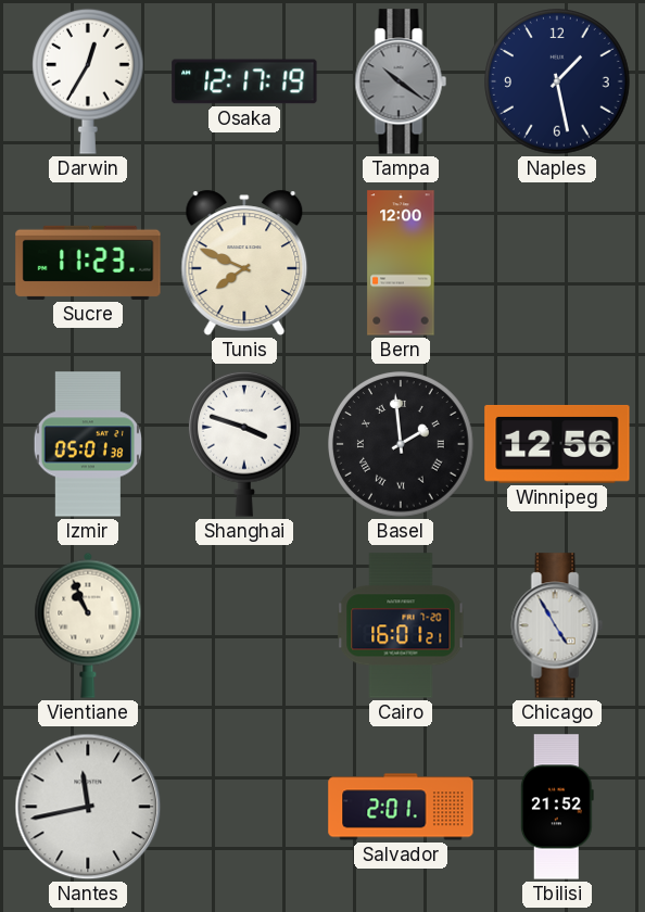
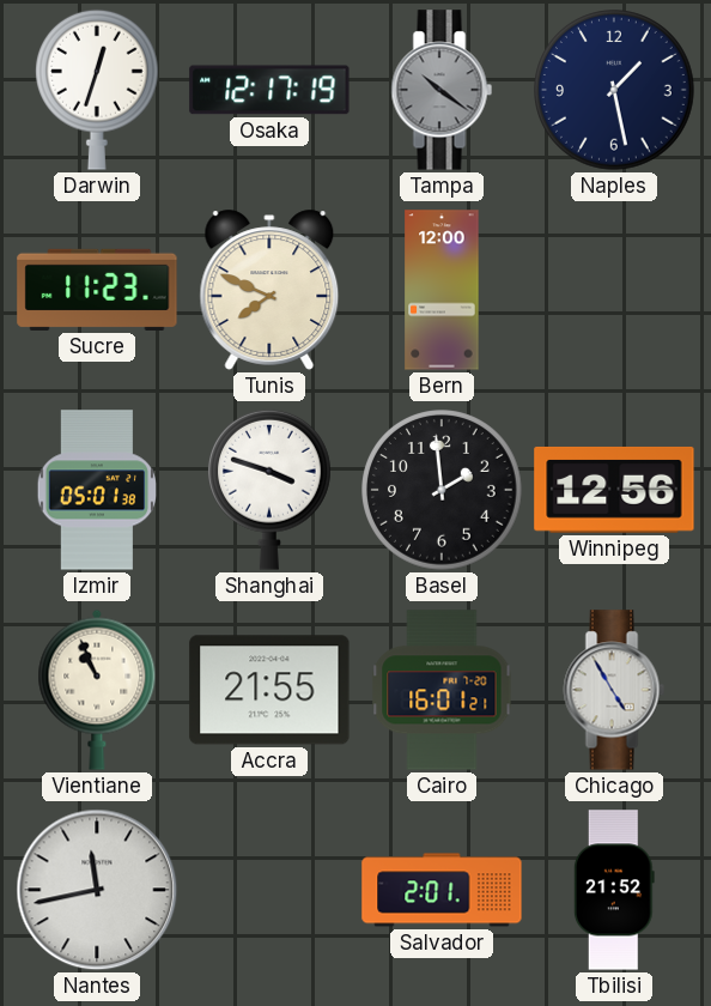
Darwin: 12:35 -> 12:33 (97, 90)
Basel numerals: Roman -> Arabic (443, 491)
Accra: none -> 21:55 (269, 690)
